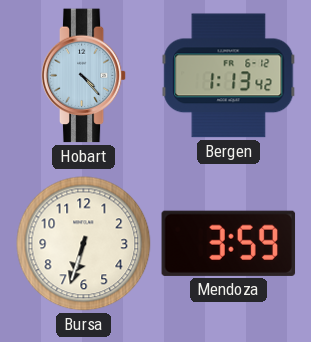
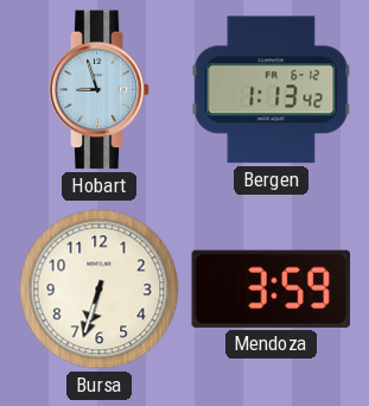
Hobart: 4:23 -> 8:57 (100, 90)
